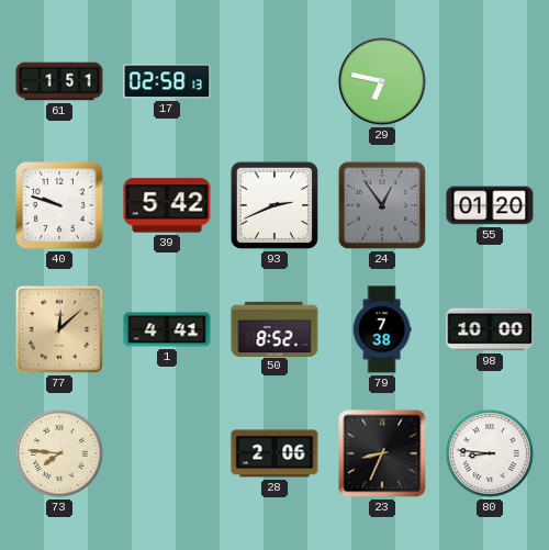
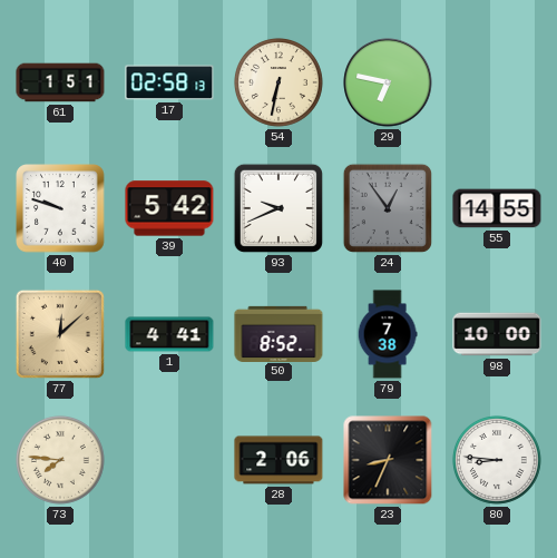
54: none -> 6:32 (278, 82)
93: 2:41 -> 9:41 (278, 208)
55: 01:20 -> 14:55 (497, 208)
